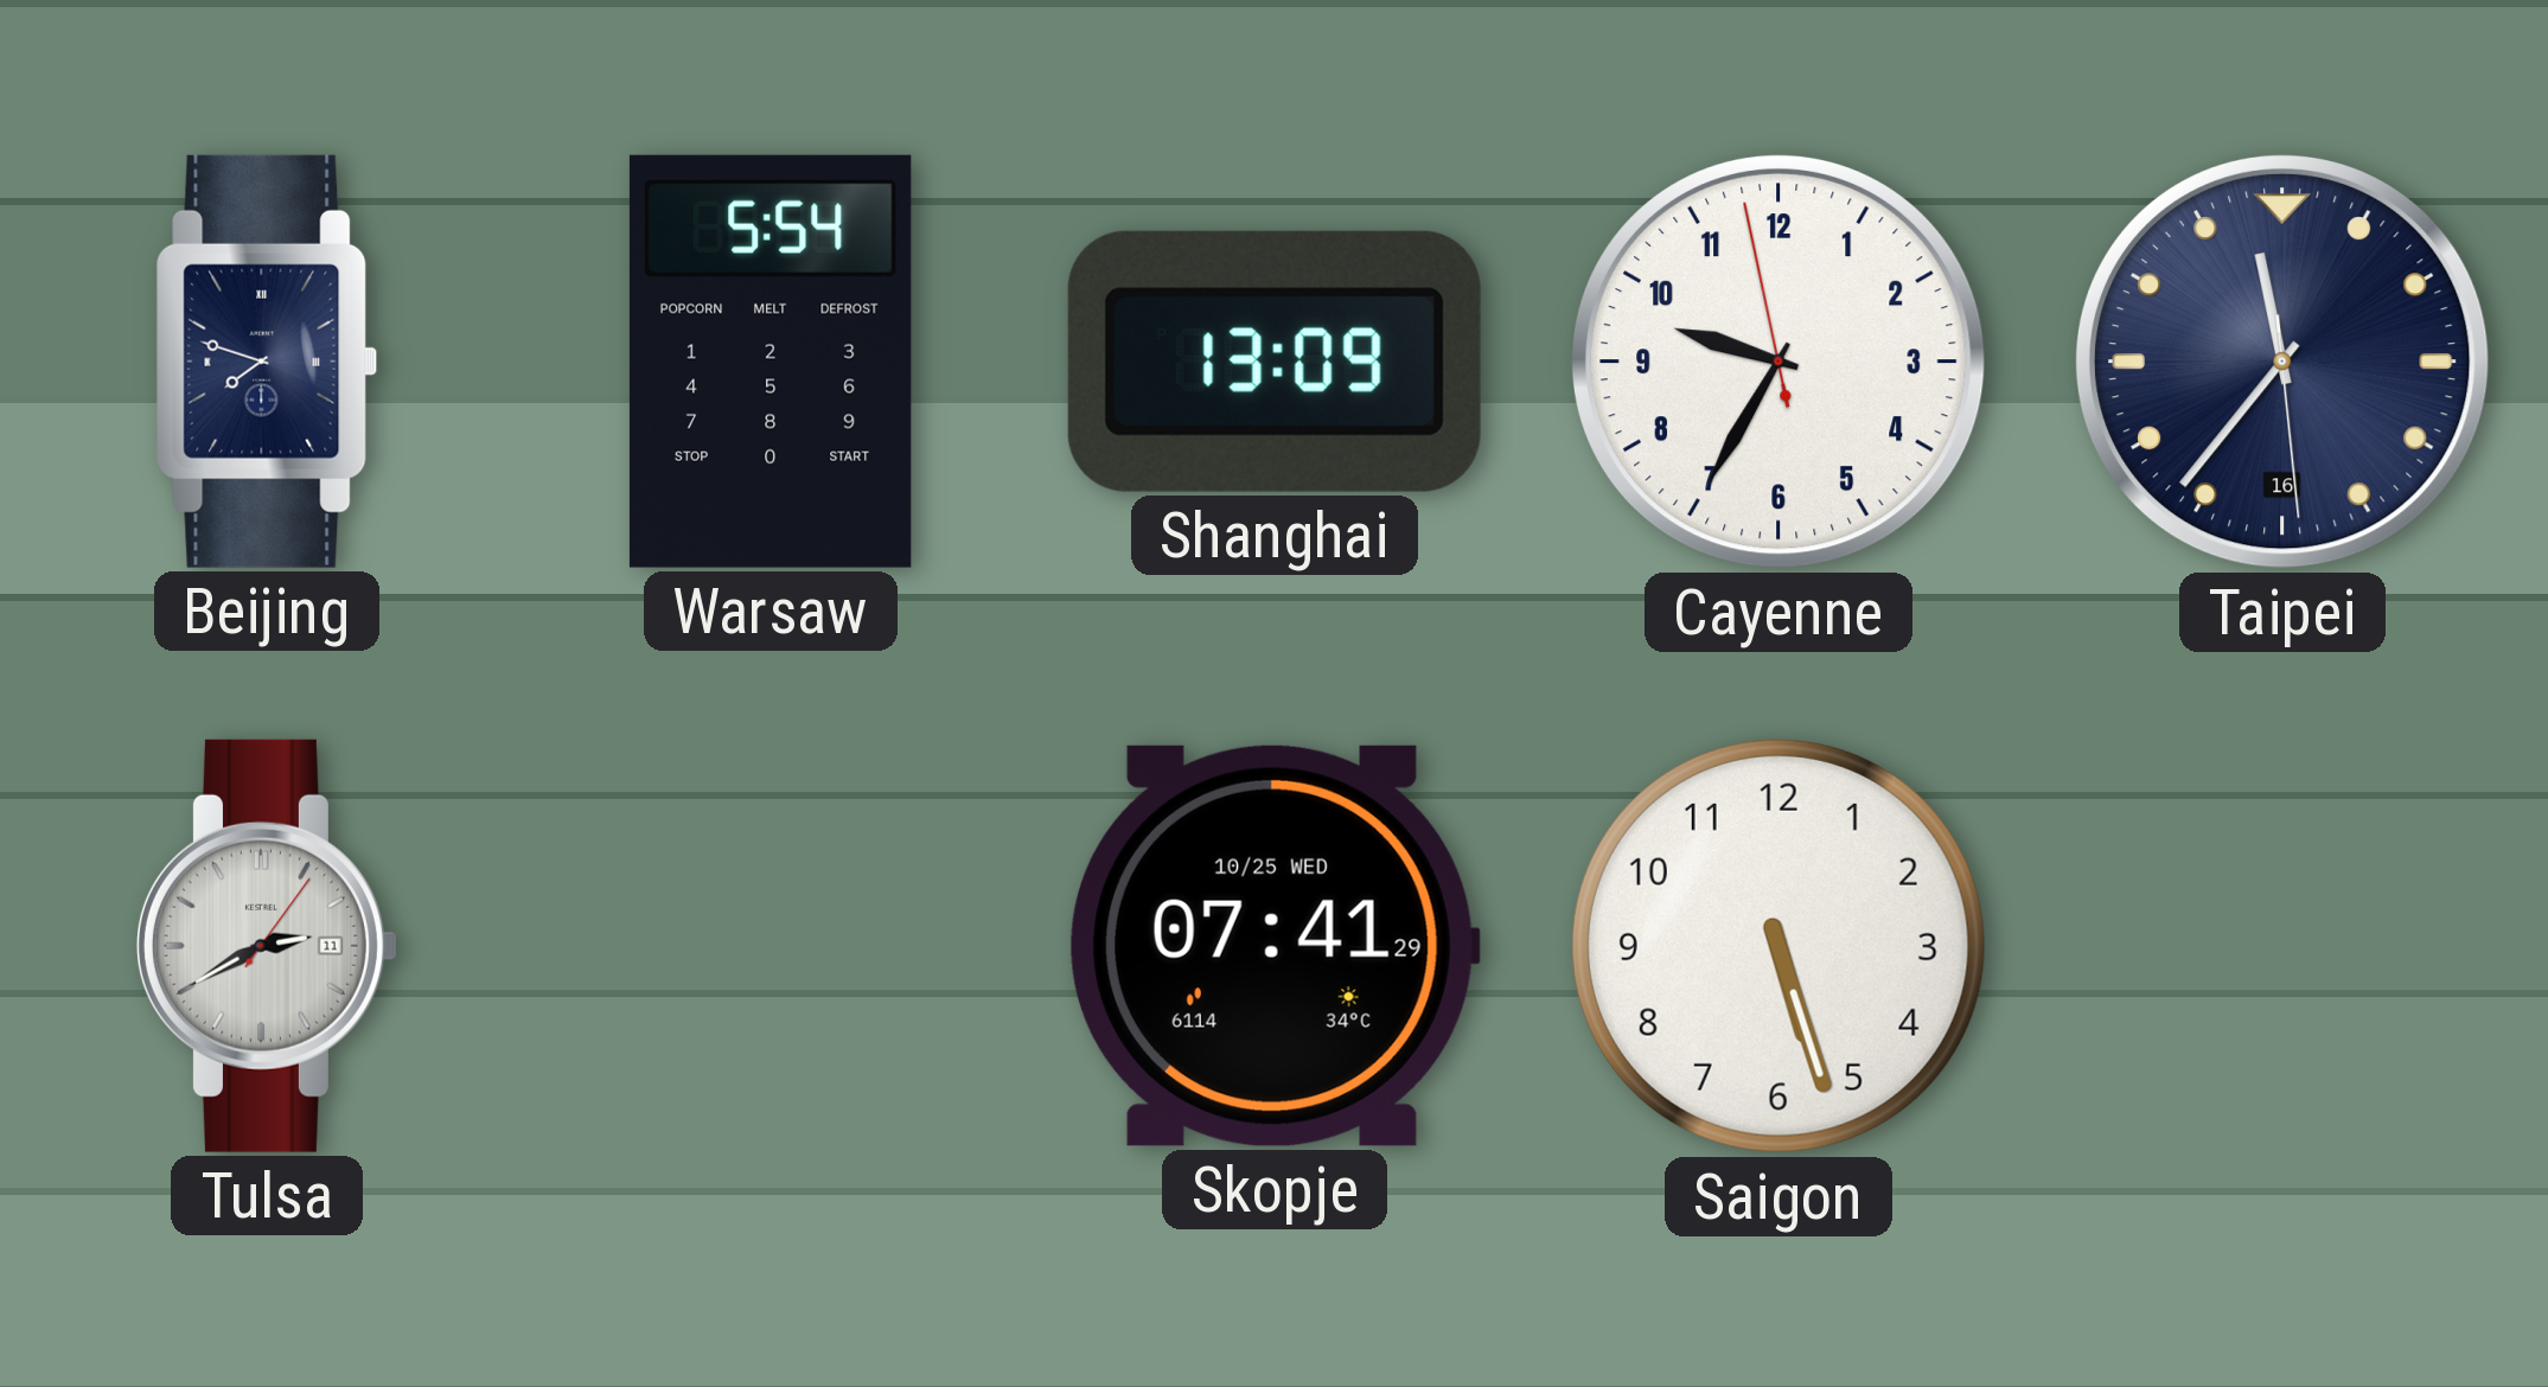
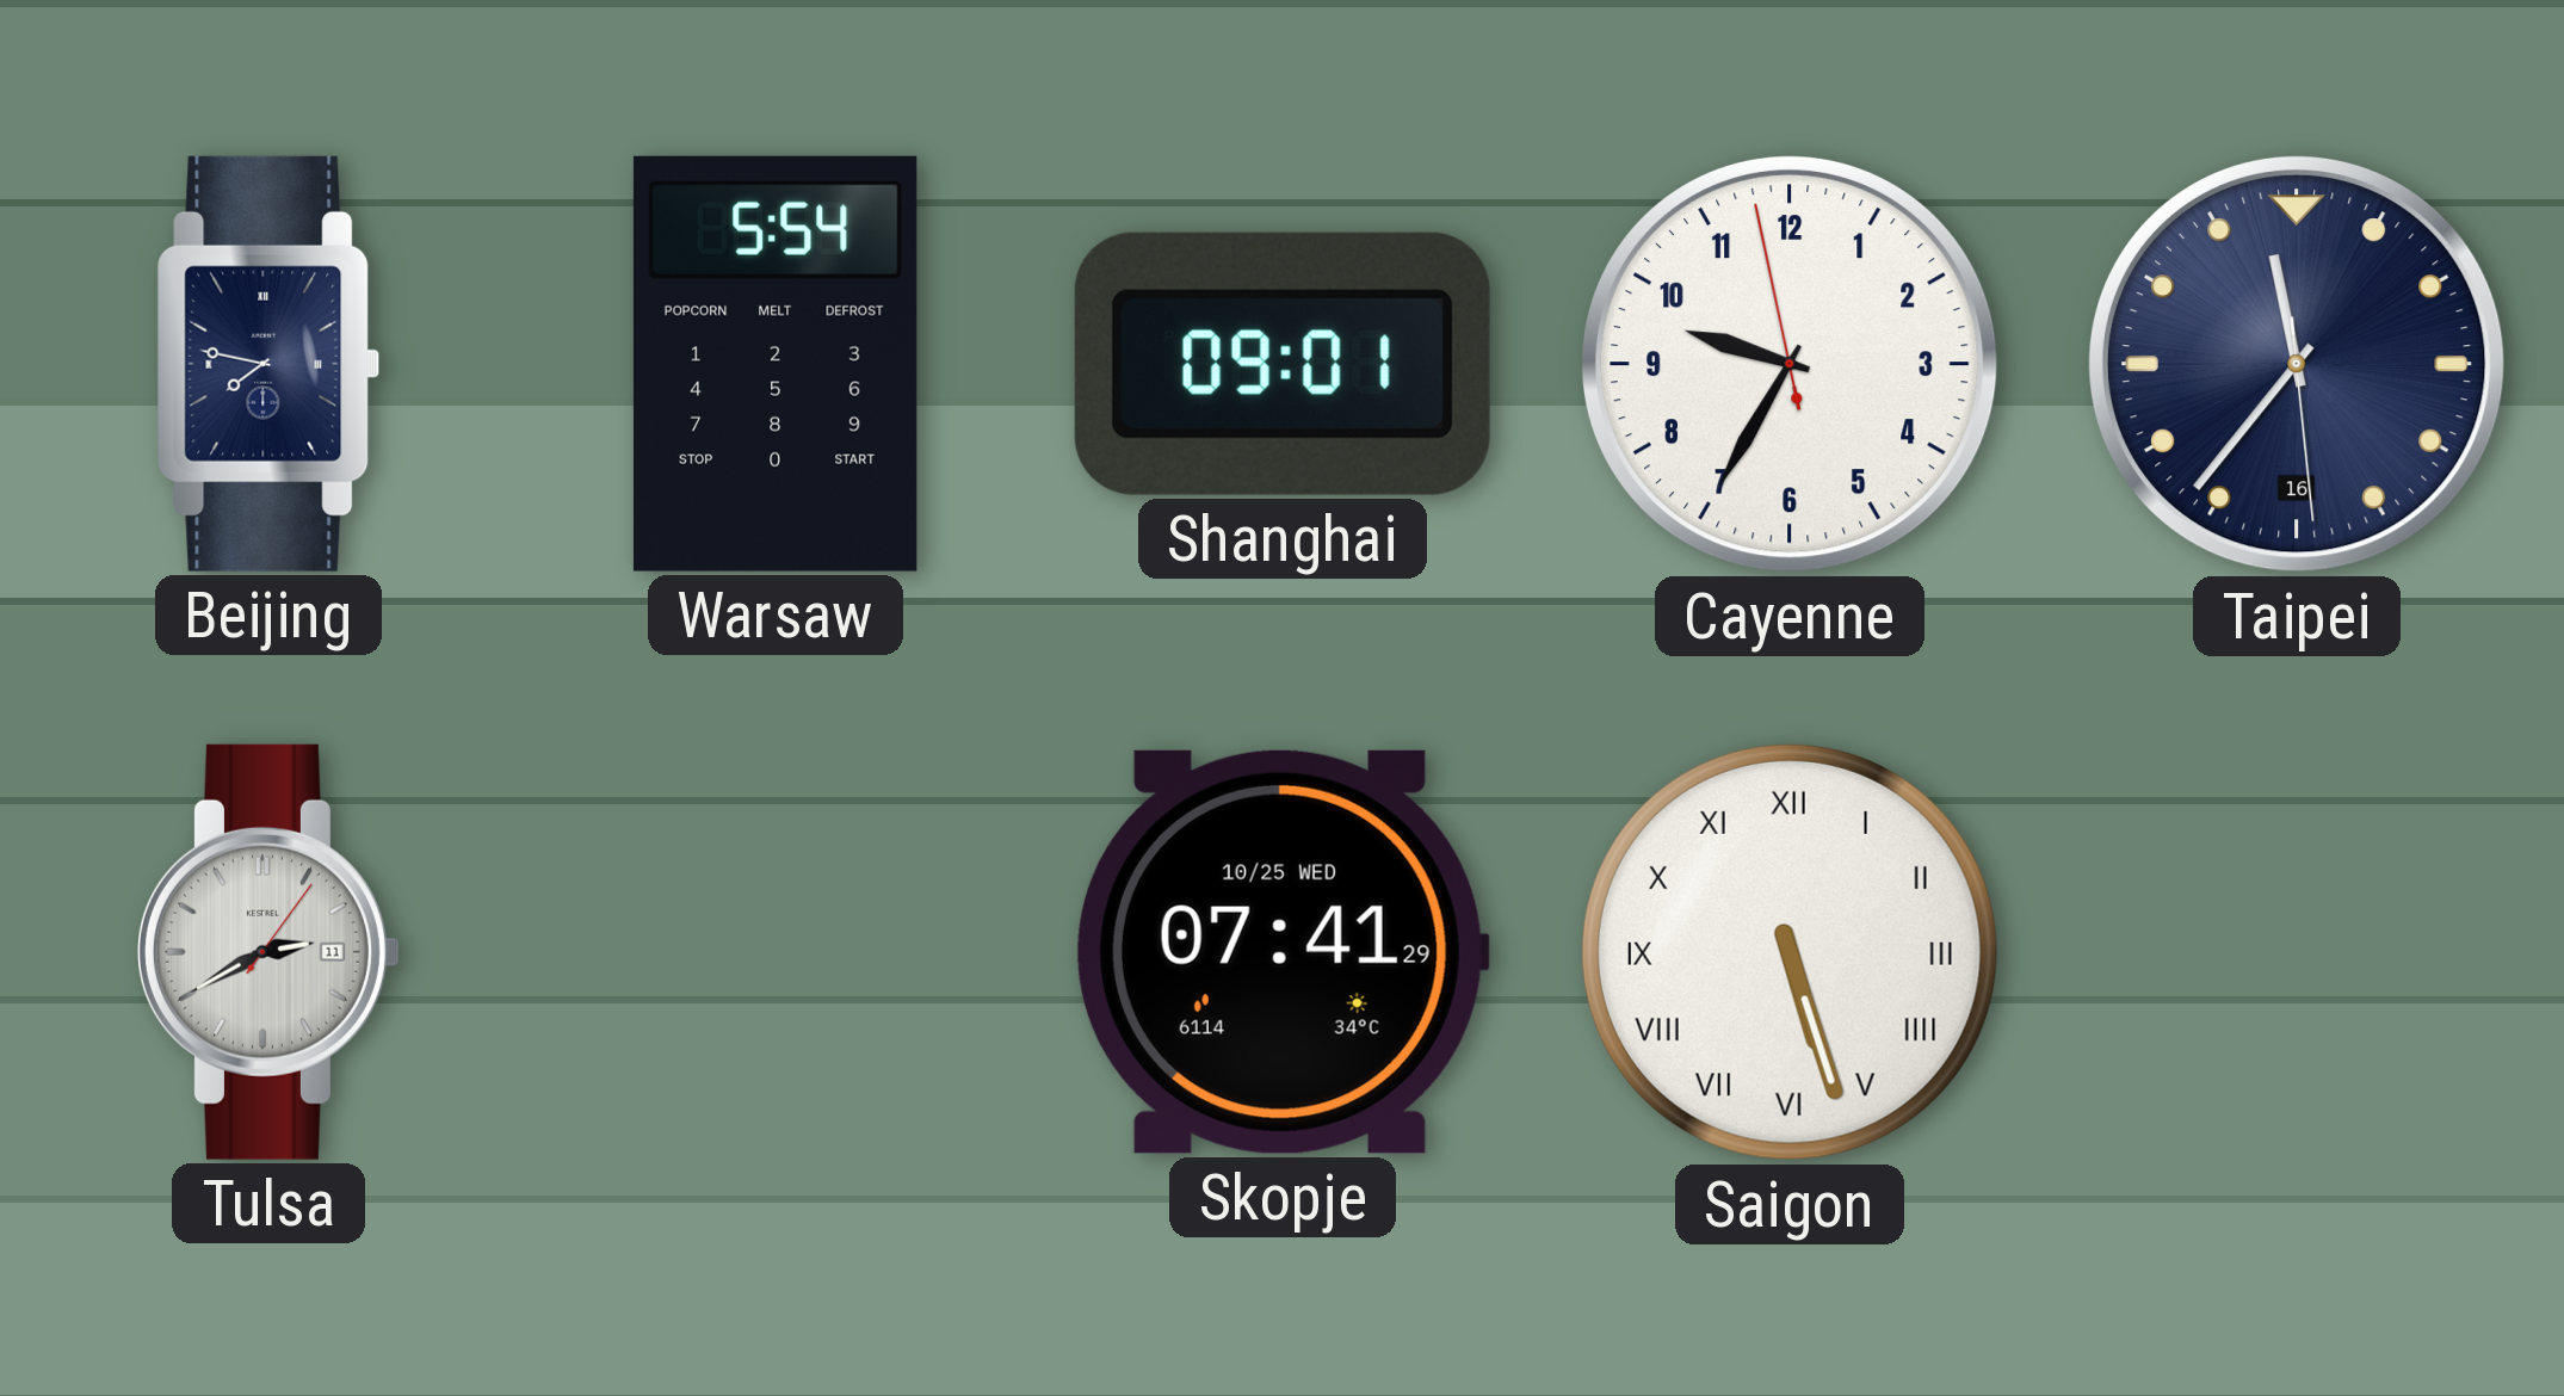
Beijing: 7:48 -> 7:47 (268, 364)
Shanghai: 13:09 -> 09:01 (1283, 364)
Saigon numerals: Arabic -> Roman (1790, 952)
